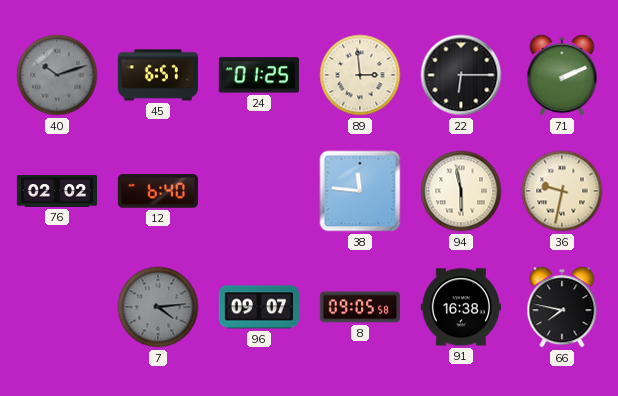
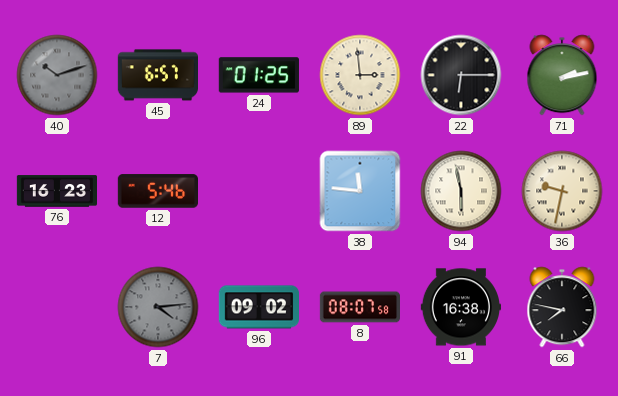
71: 2:11 -> 2:13 (562, 75)
76: 02:02 -> 16:23 (56, 191)
12: 6:40 -> 5:46 (157, 191)
96: 09:07 -> 09:02 (258, 307)
8: 09:05 -> 08:07 (360, 307)
